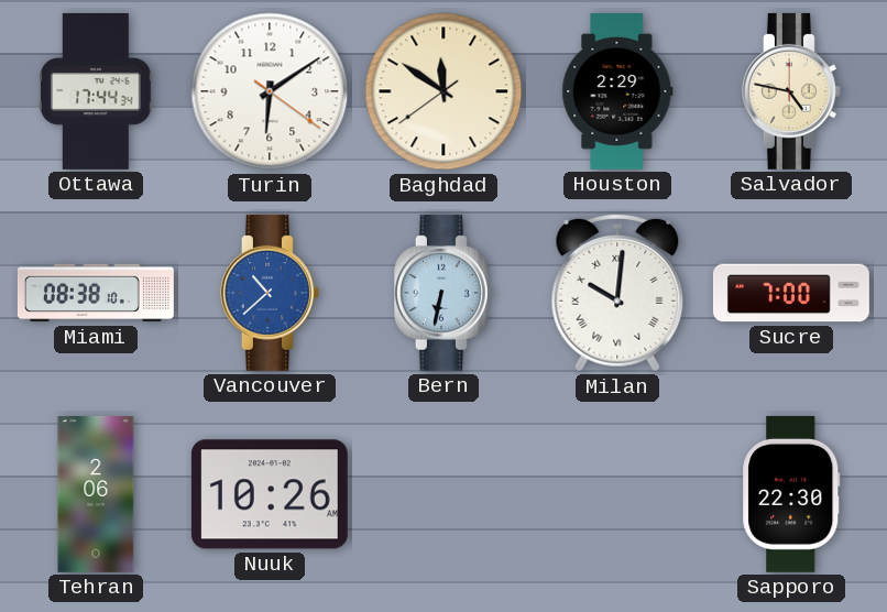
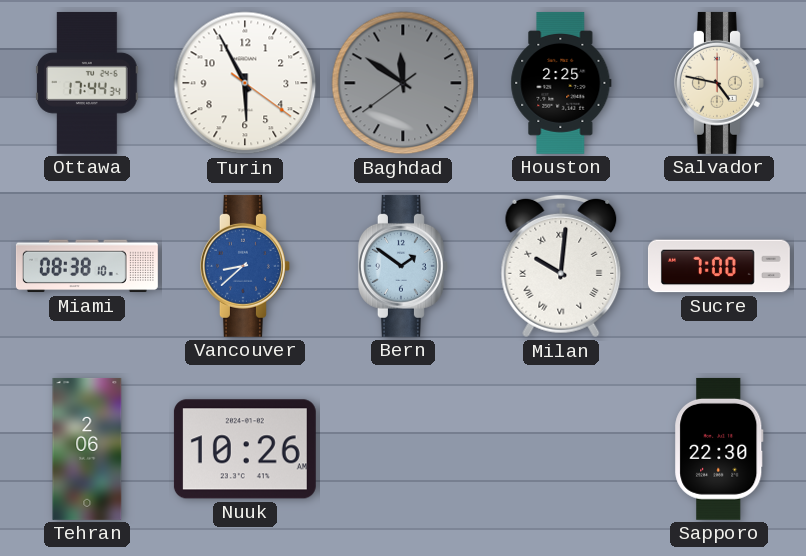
Turin: 6:09 -> 5:55 (245, 83)
Baghdad dial: cream -> grey (403, 83)
Houston: 2:29 -> 2:25 (561, 83)
Vancouver: 10:38 -> 8:38 (245, 266)
Bern: 6:32 -> 1:51 (403, 266)
